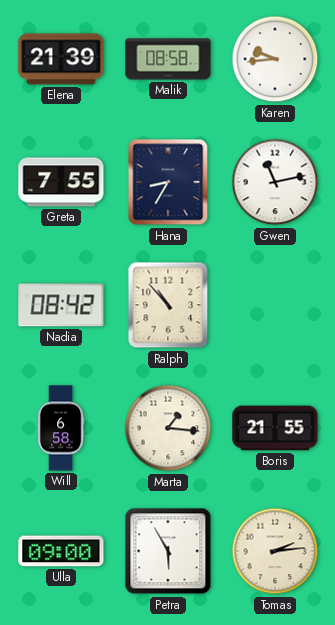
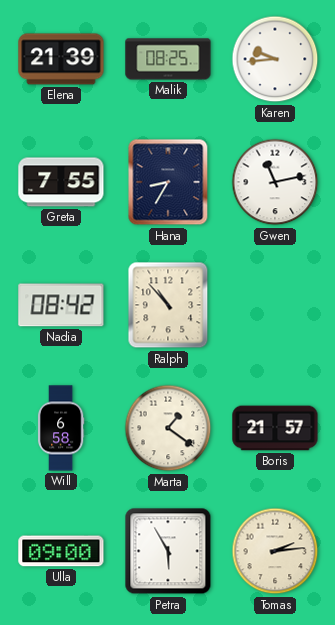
Malik: 08:58 -> 08:25 (168, 59)
Marta: 1:16 -> 1:21 (168, 428)
Boris: 21:55 -> 21:57 (275, 428)
